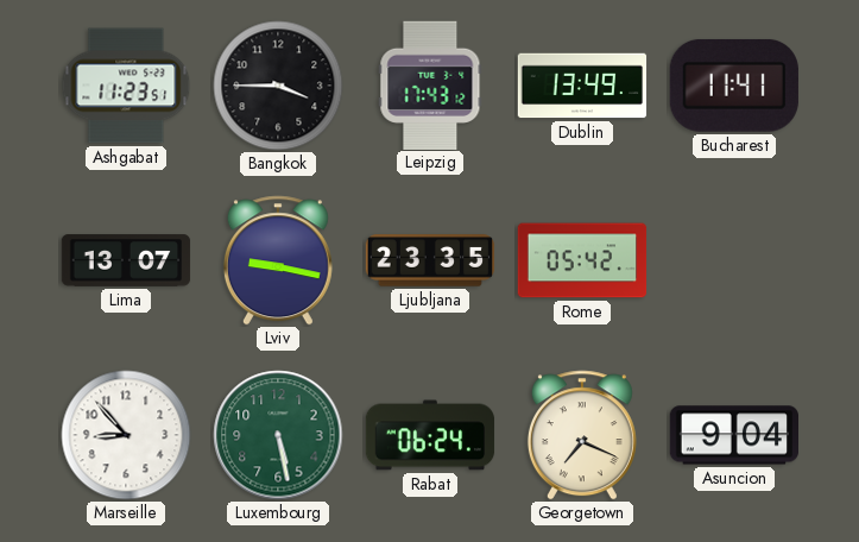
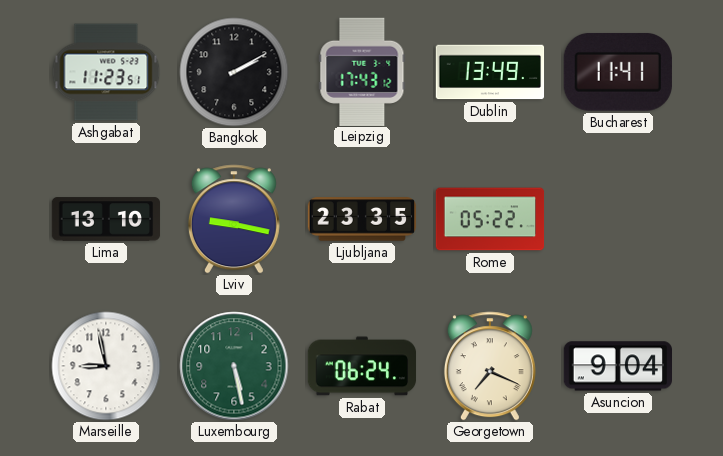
Bangkok: 3:45 -> 2:10 (234, 72)
Lima: 13:07 -> 13:10 (106, 219)
Rome: 05:42 -> 05:22 (490, 219)
Marseille: 8:53 -> 8:58 (106, 366)
